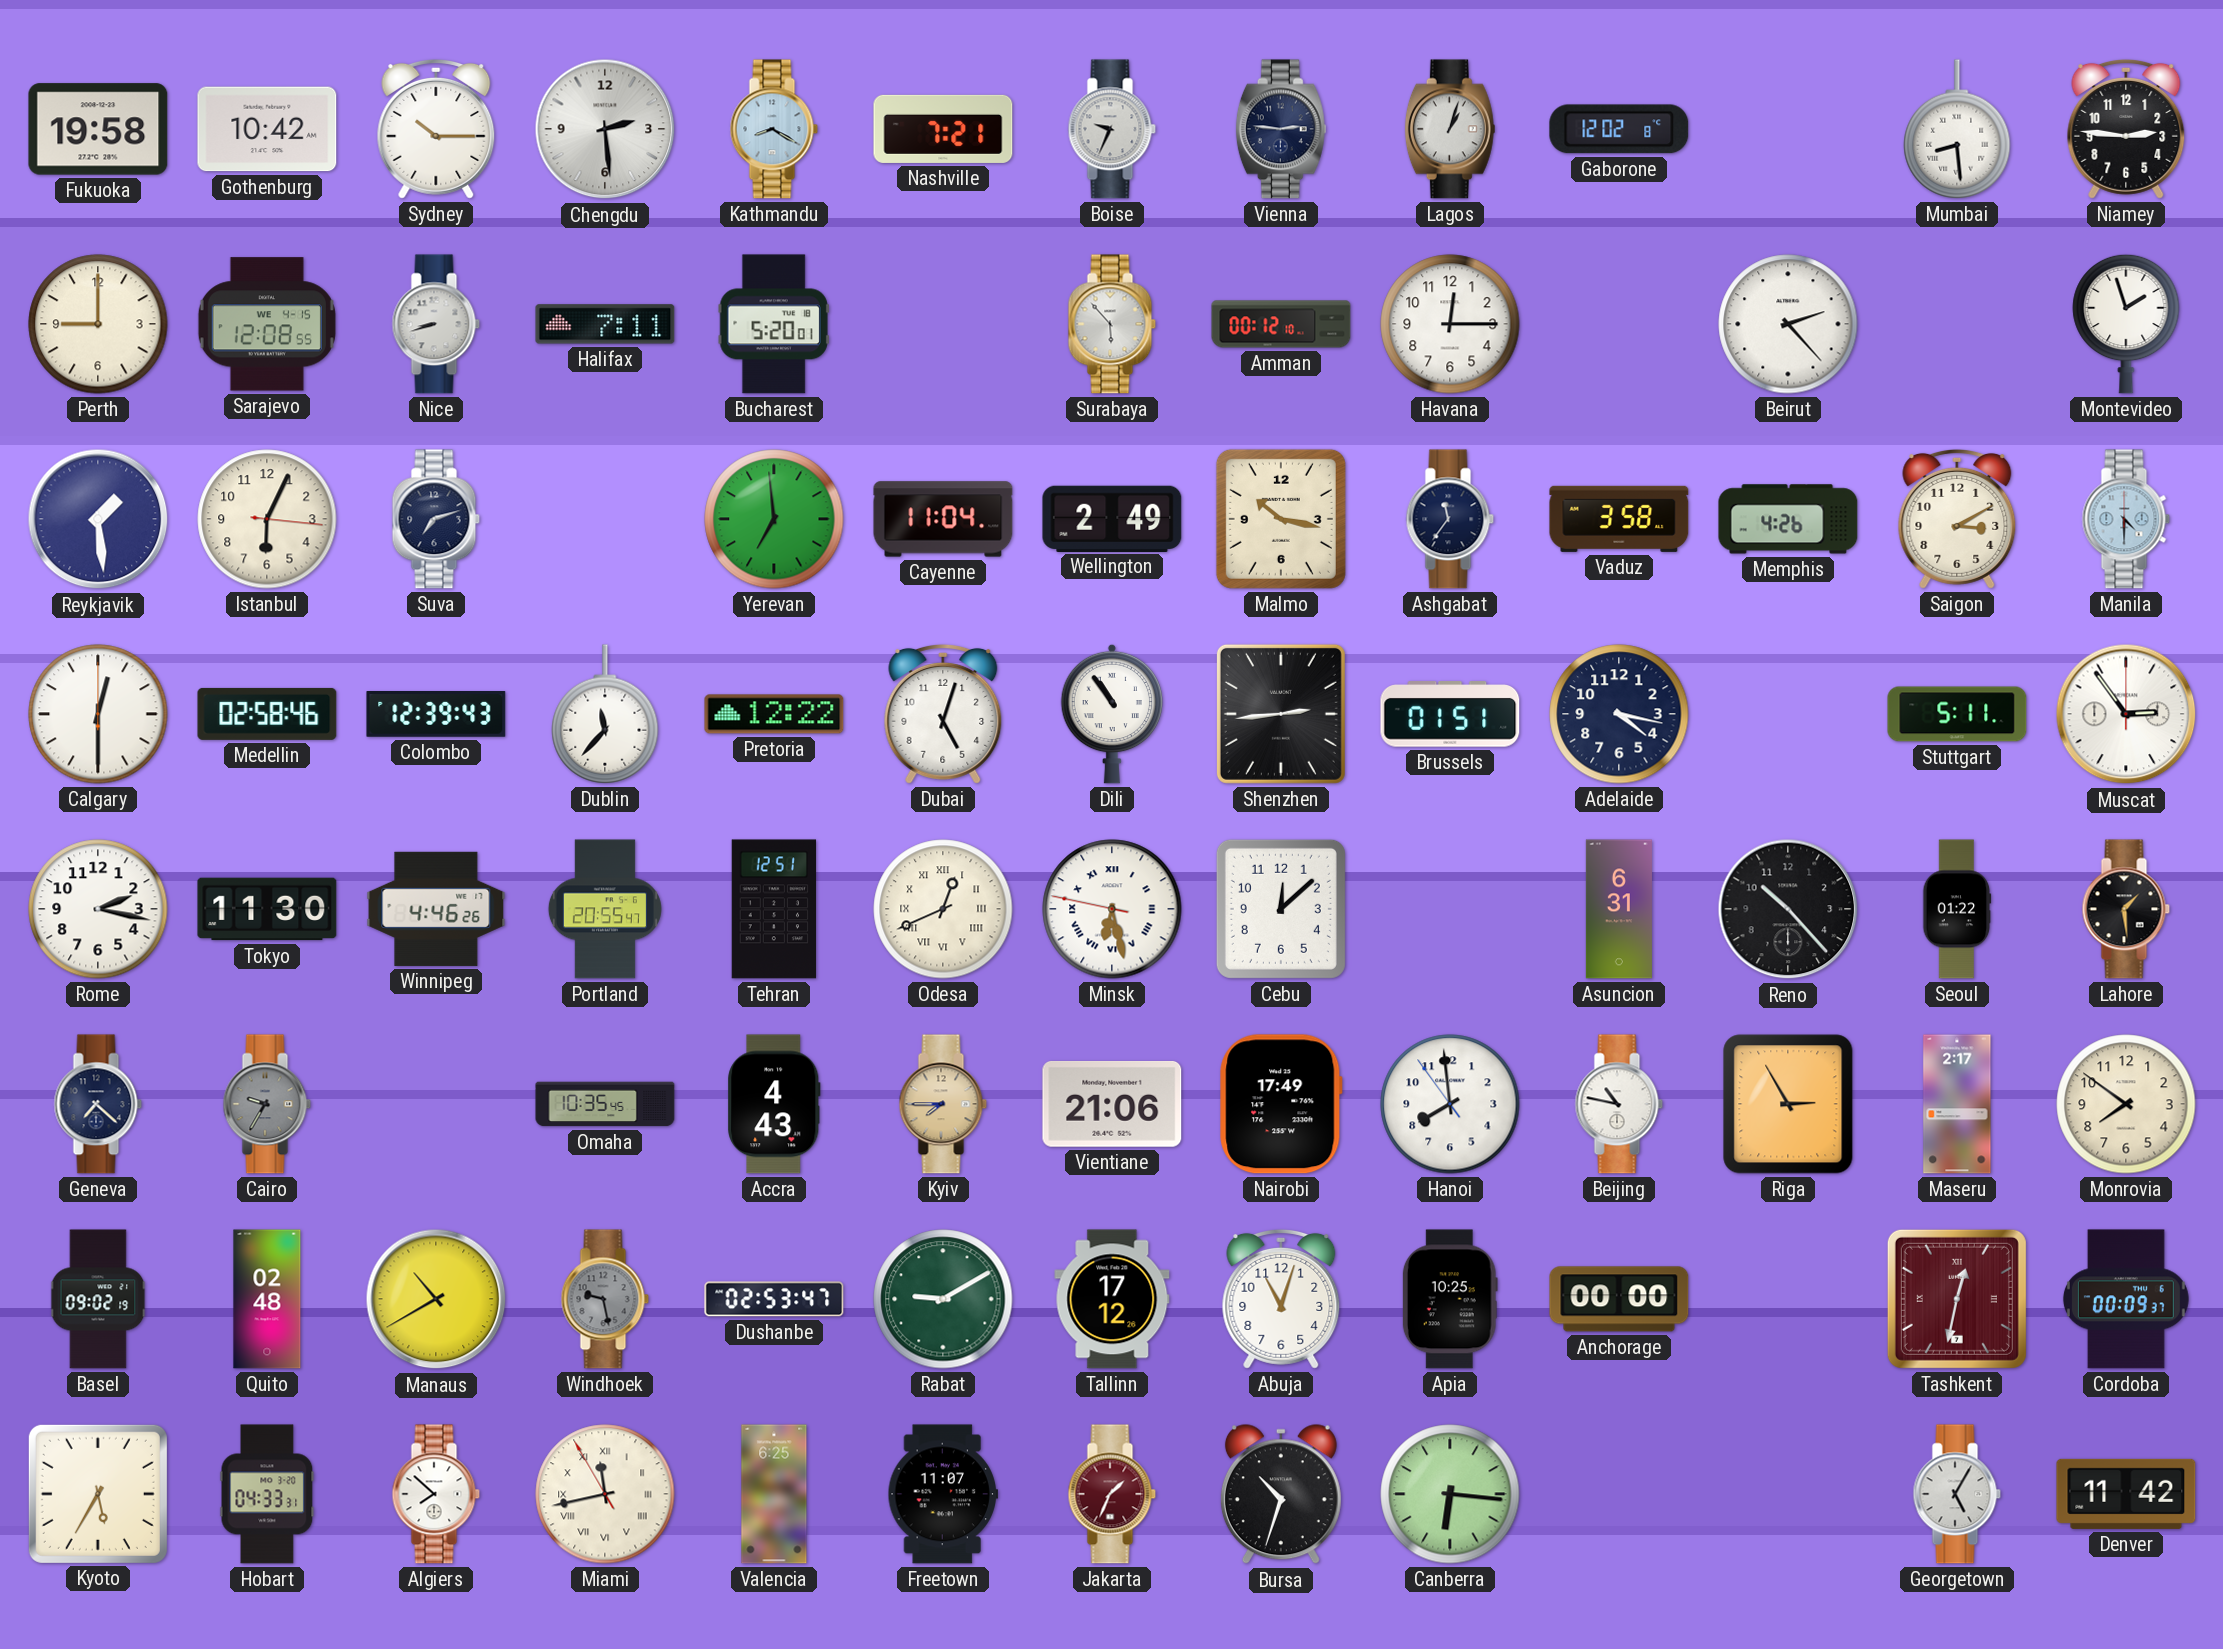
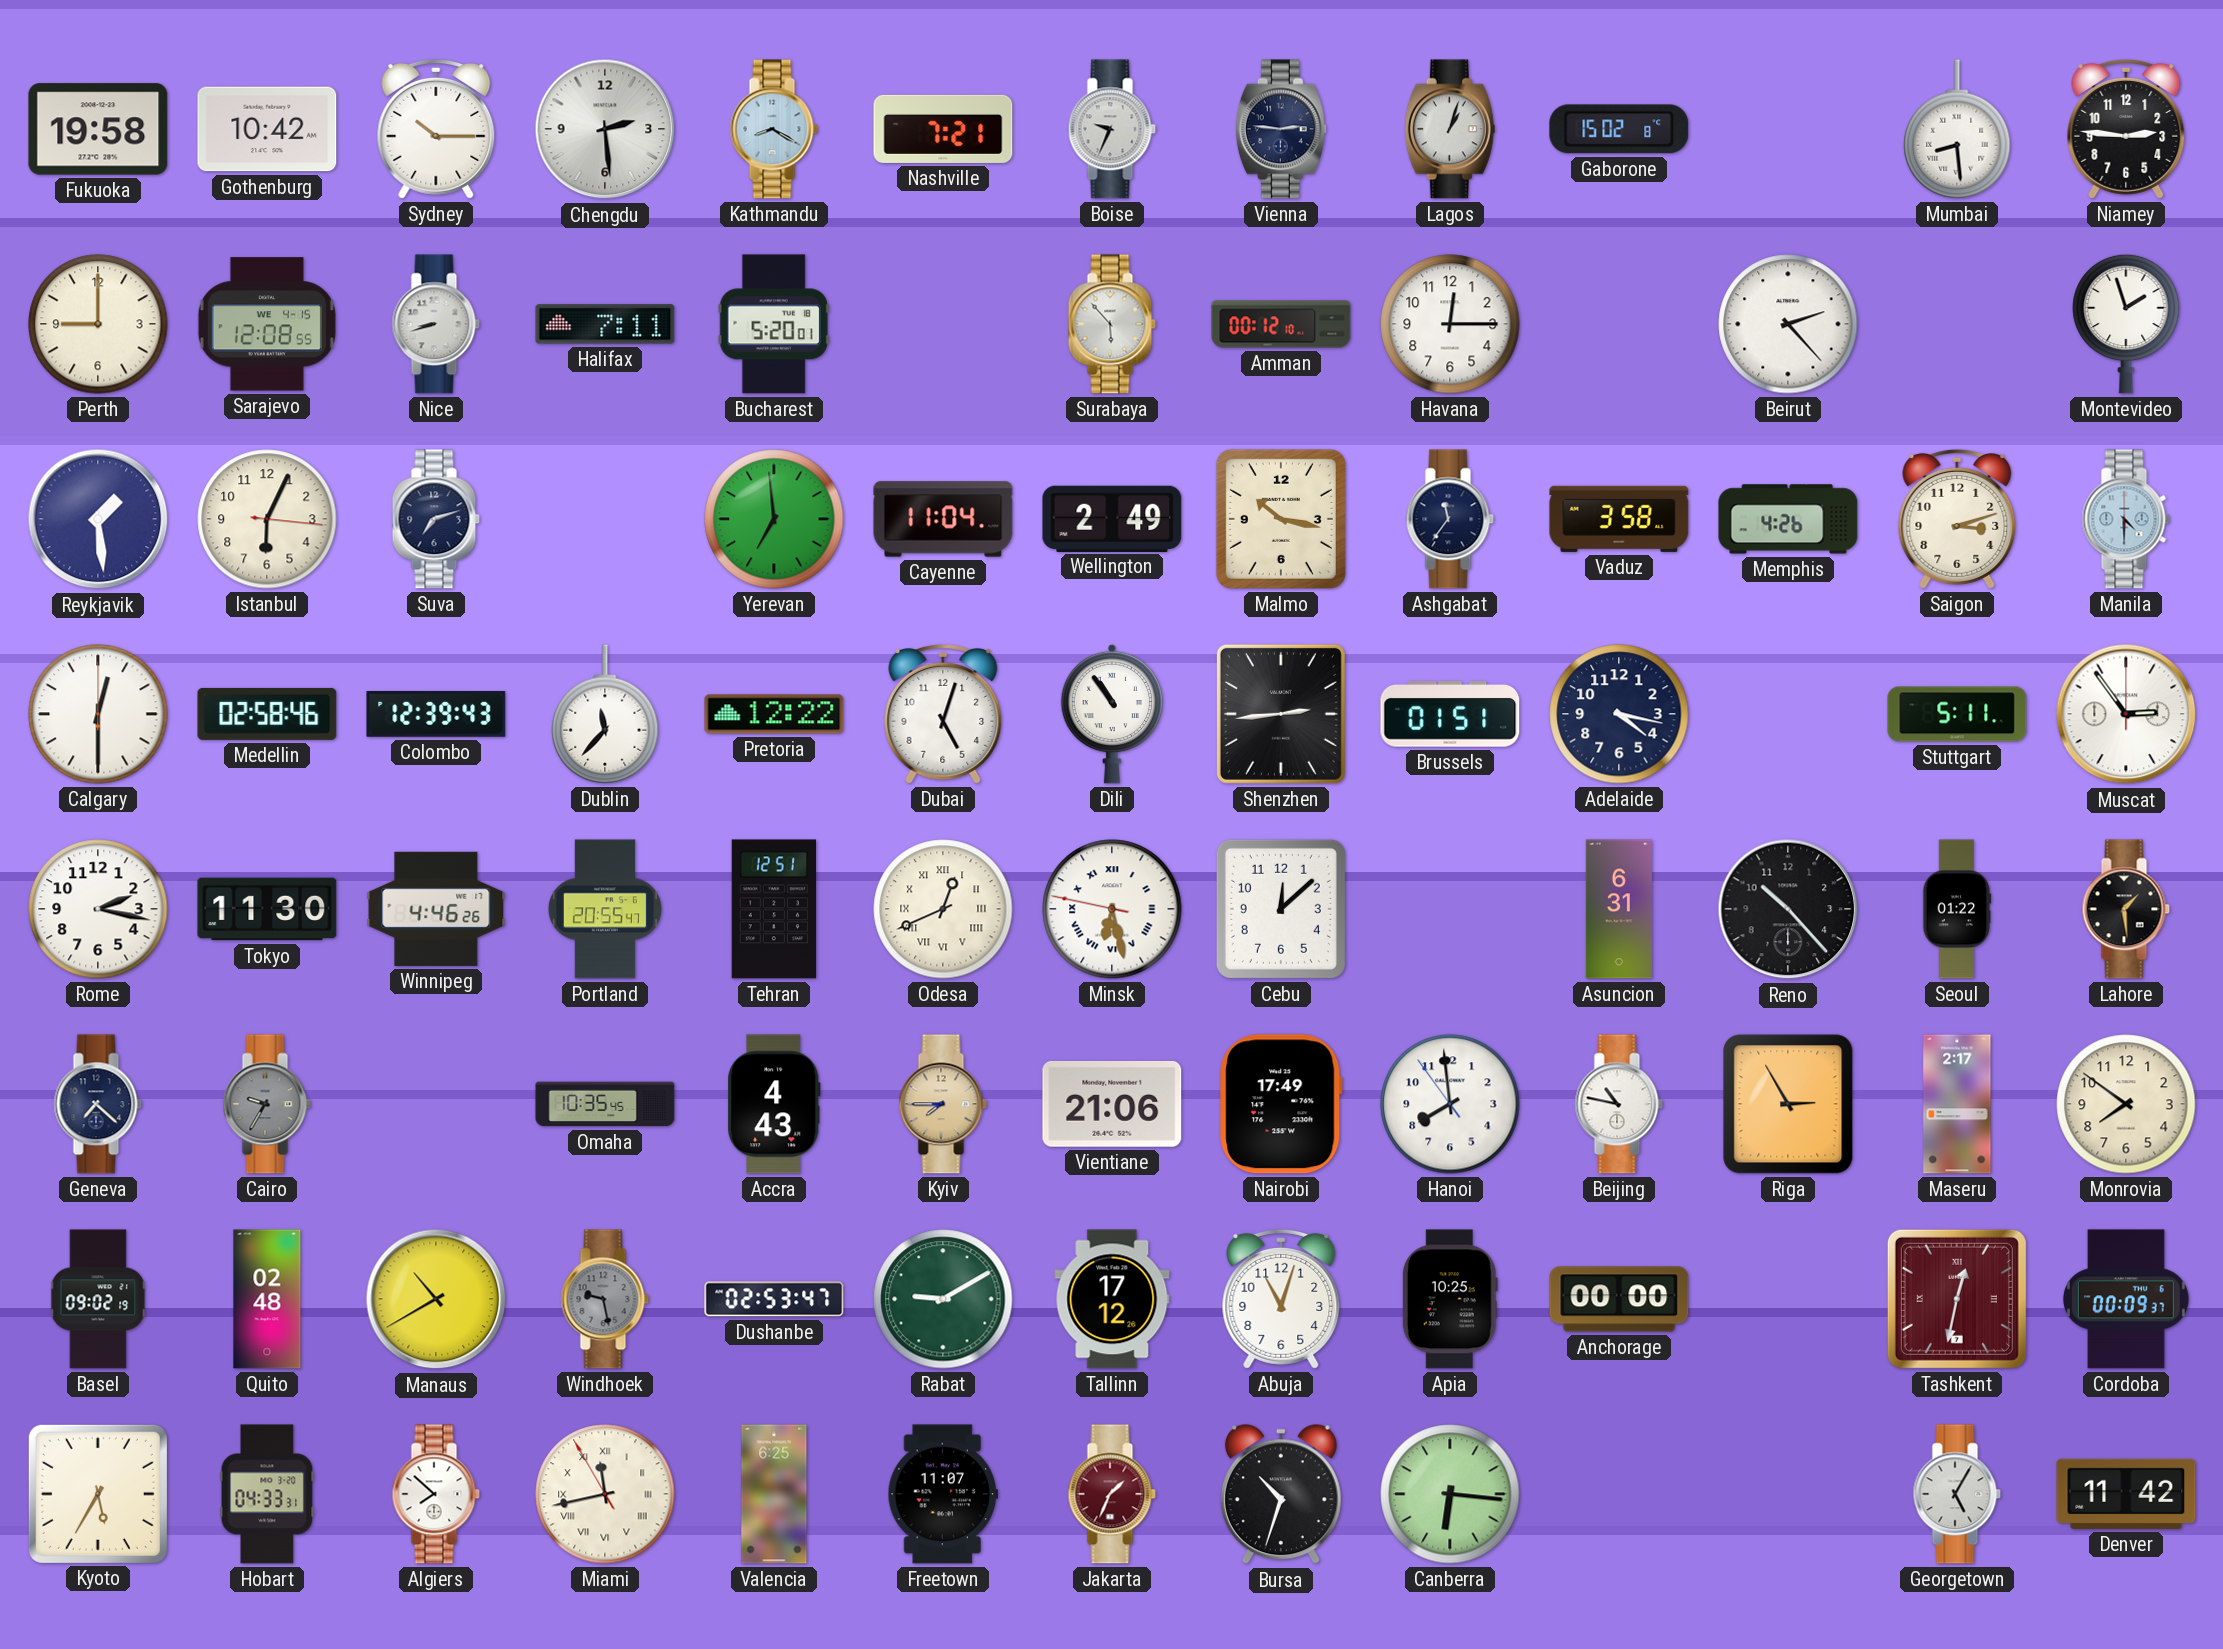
Gaborone: 12:02 -> 15:02 (1619, 129)
Saigon: 3:10 -> 3:12 (1957, 519)
